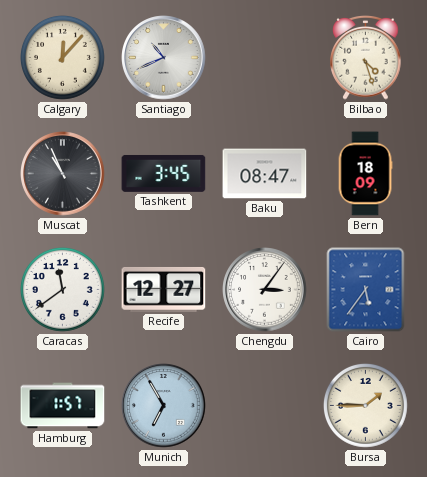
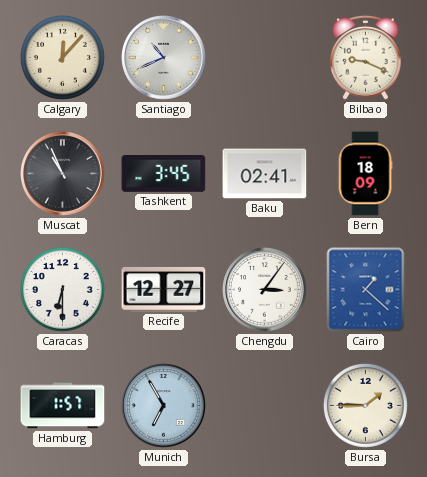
Bilbao: 4:27 -> 9:19 (366, 58)
Baku: 08:47 -> 02:41 (265, 174)
Caracas: 11:39 -> 6:30 (62, 289)
Cairo: 5:36 -> 1:22 (366, 290)
